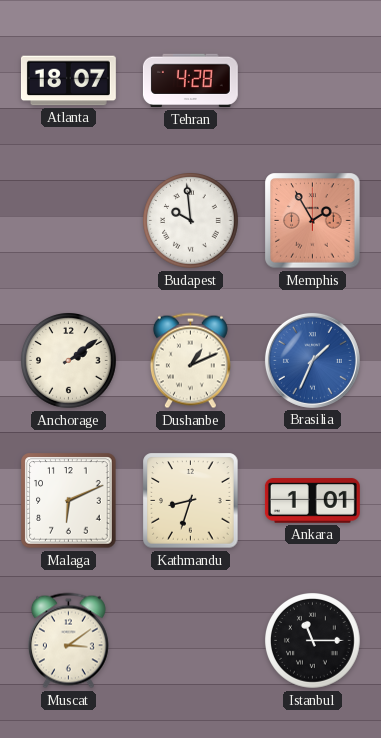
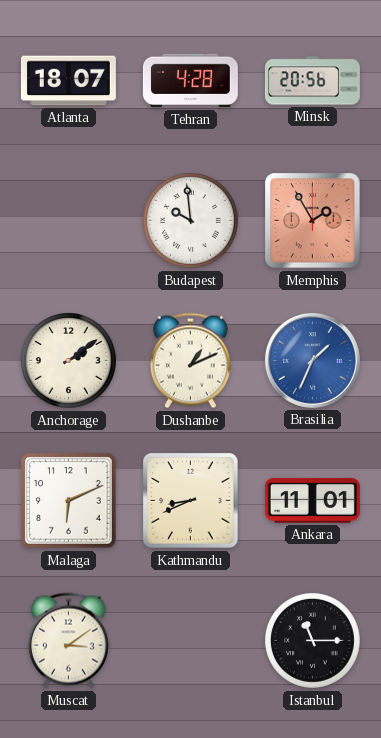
Minsk: none -> 20:56 (312, 81)
Kathmandu: 8:33 -> 8:41 (191, 501)
Ankara: 1:01 -> 11:01 (312, 501)
